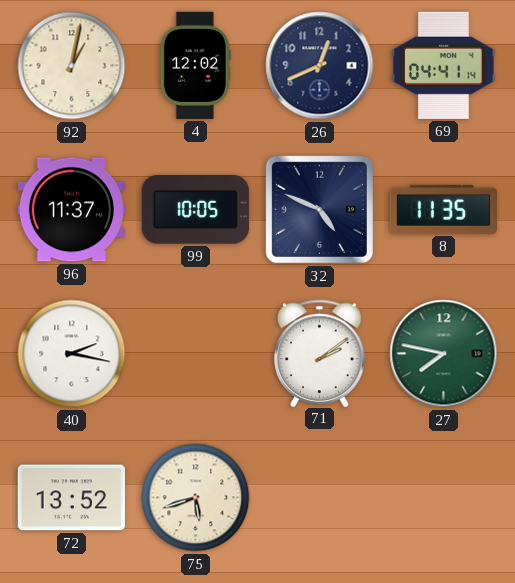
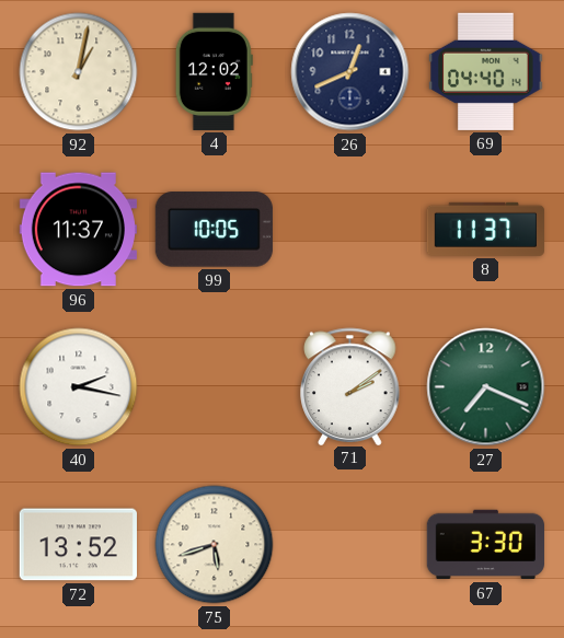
69: 04:41 -> 04:40 (486, 71)
32: 4:49 -> none (319, 209)
8: 11:35 -> 11:37 (485, 229)
27: 7:47 -> 7:19 (486, 387)
67: none -> 3:30 (485, 545)
